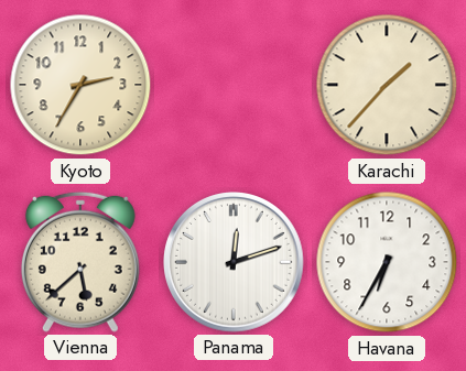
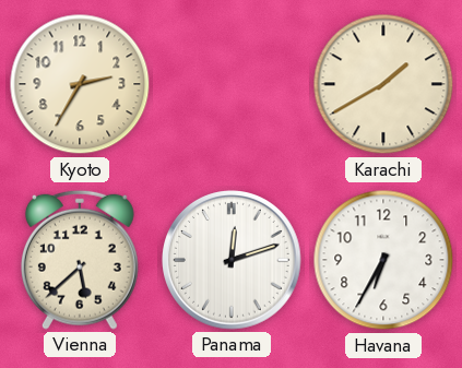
Karachi: 1:37 -> 1:40 (383, 84)
